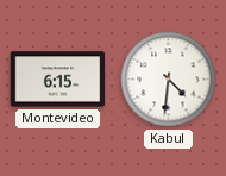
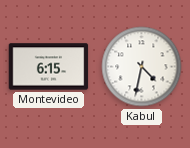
Kabul: 4:31 -> 4:32 (142, 67)
